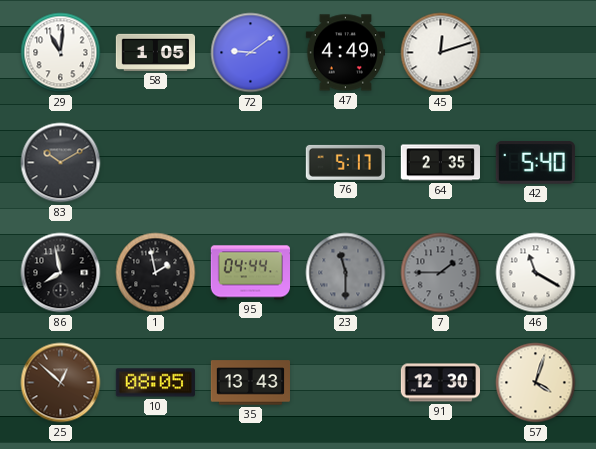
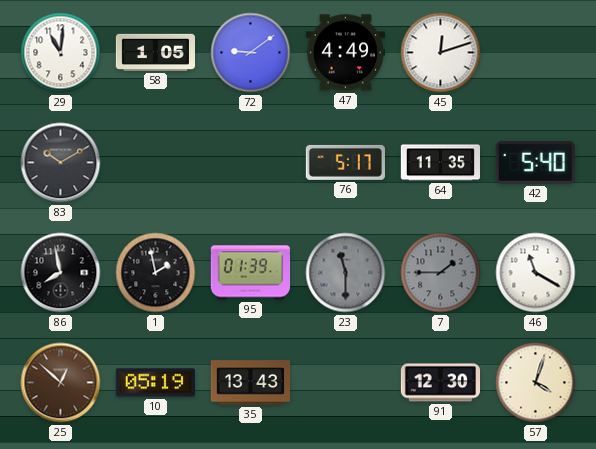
64: 2:35 -> 11:35 (440, 163)
95: 04:44 -> 01:39 (250, 273)
10: 08:05 -> 05:19 (155, 383)
